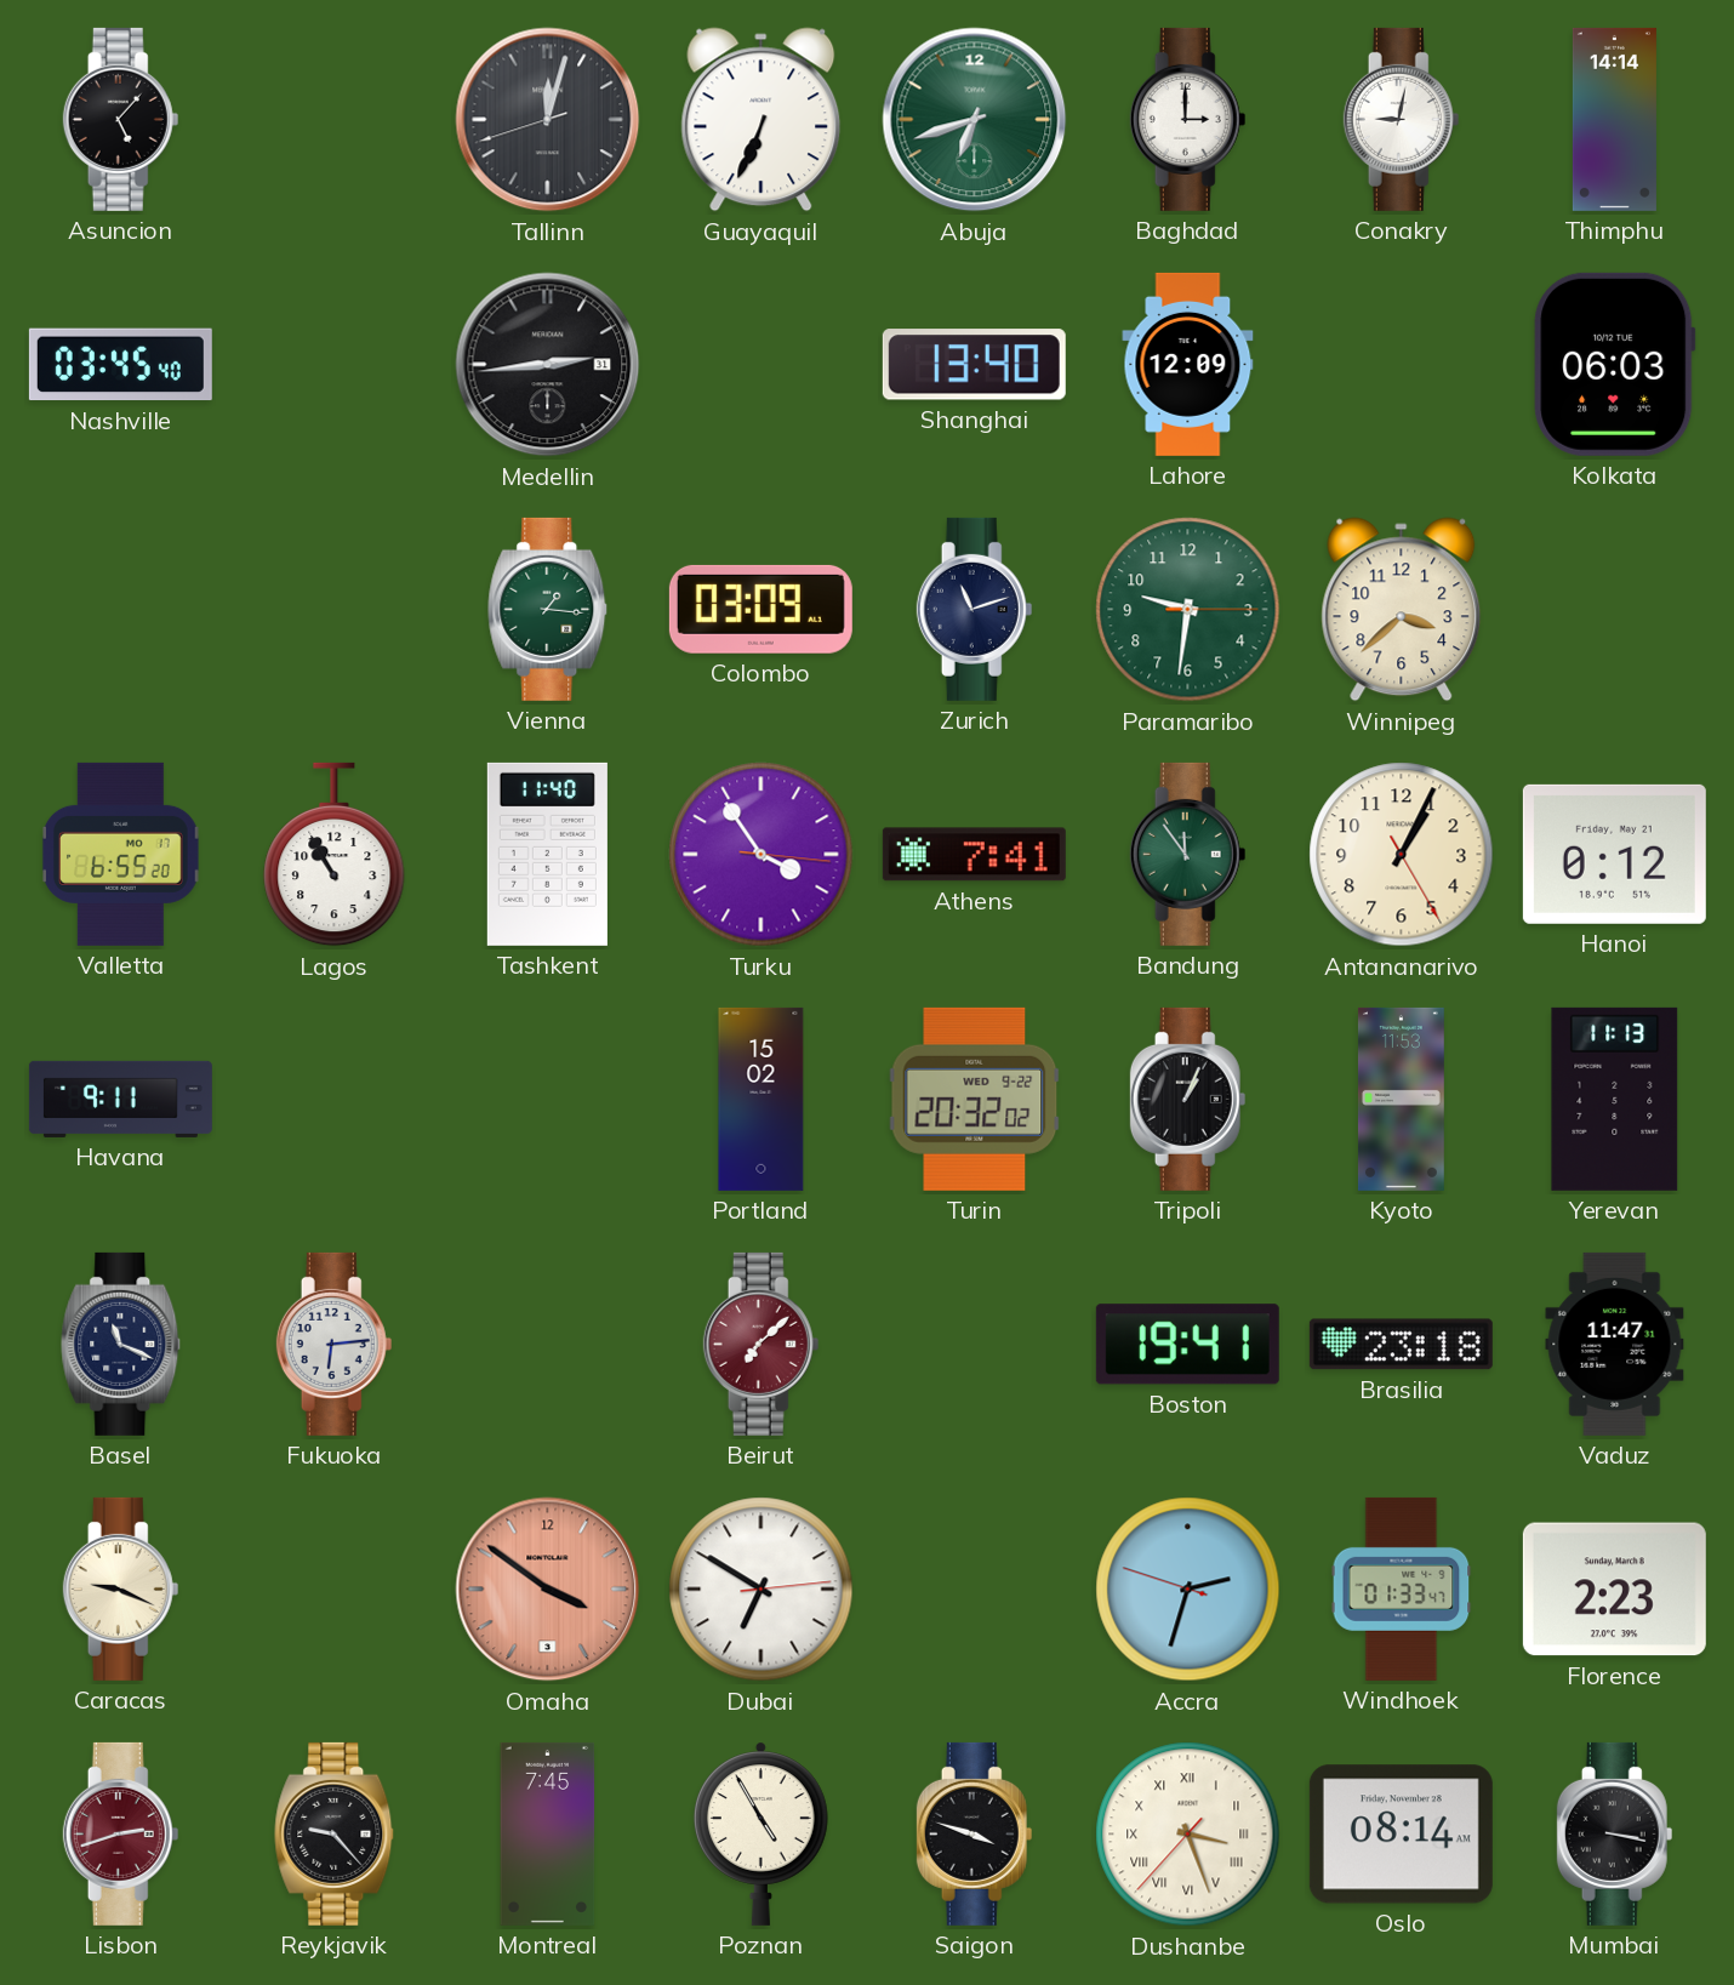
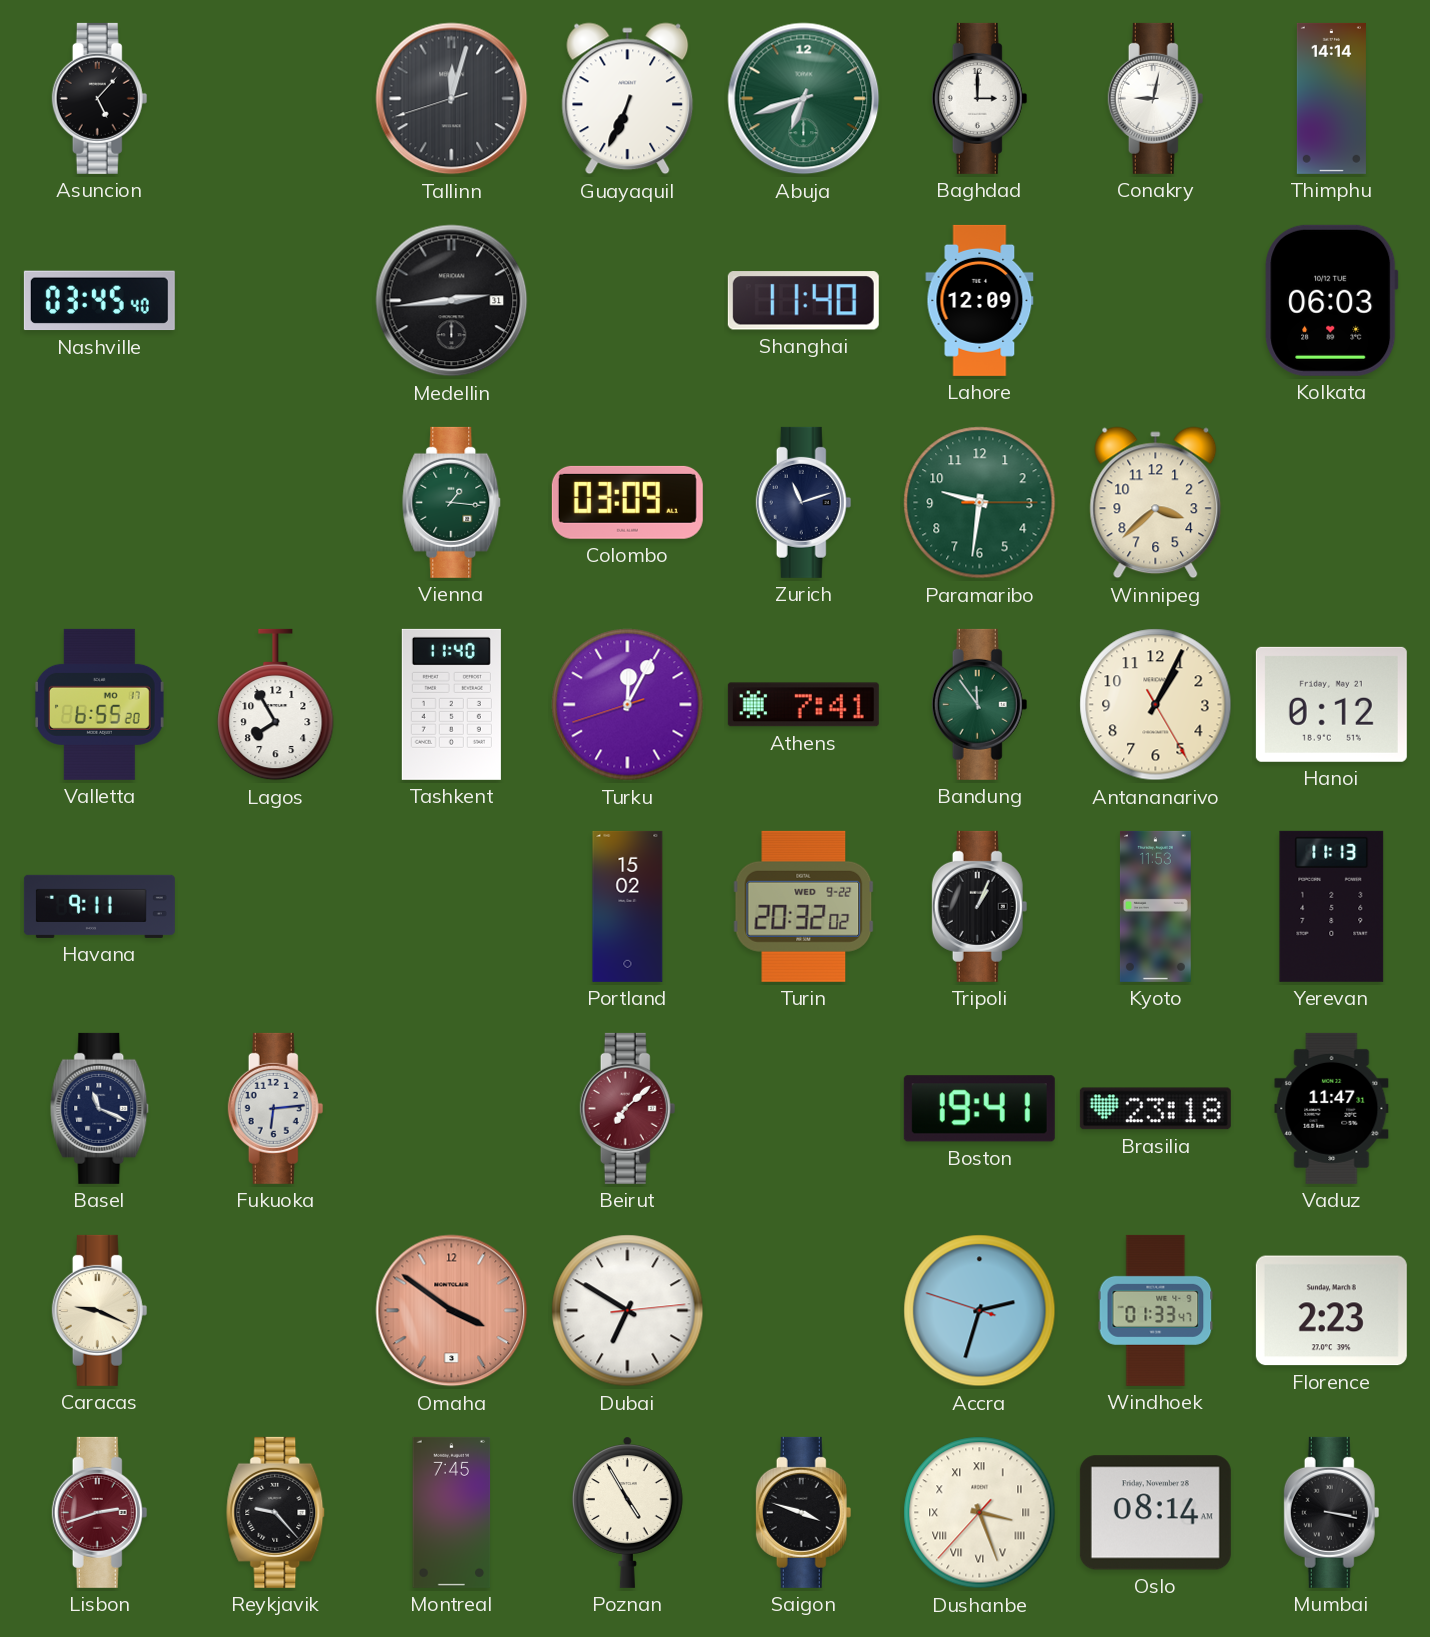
Shanghai: 13:40 -> 11:40 (803, 301)
Lagos: 10:55 -> 7:55 (276, 705)
Turku: 3:54 -> 12:04 (628, 705)
